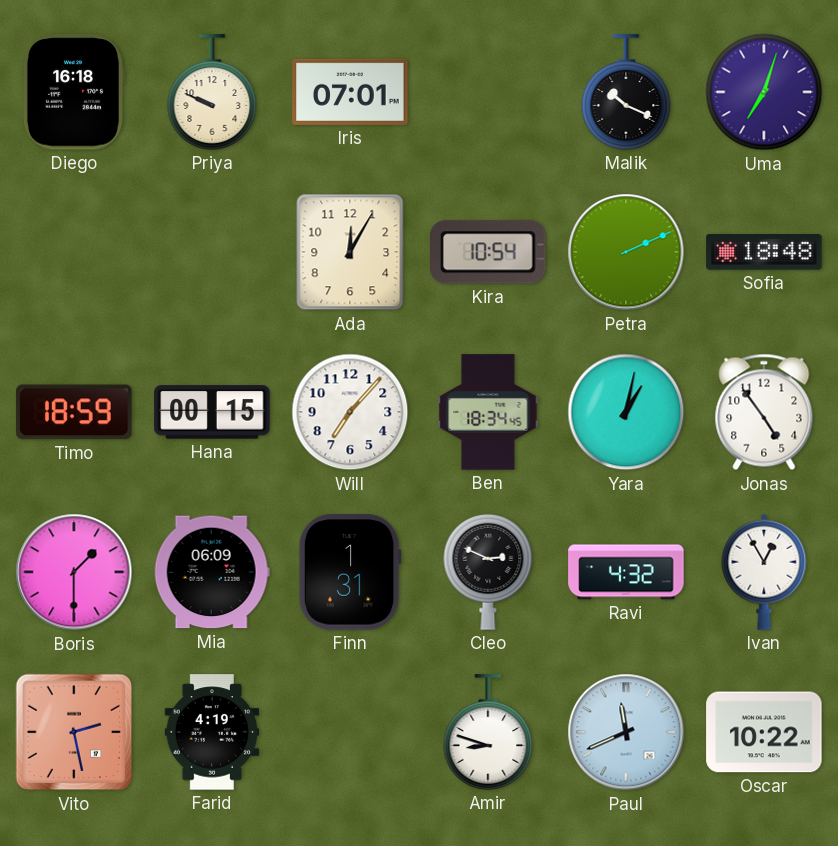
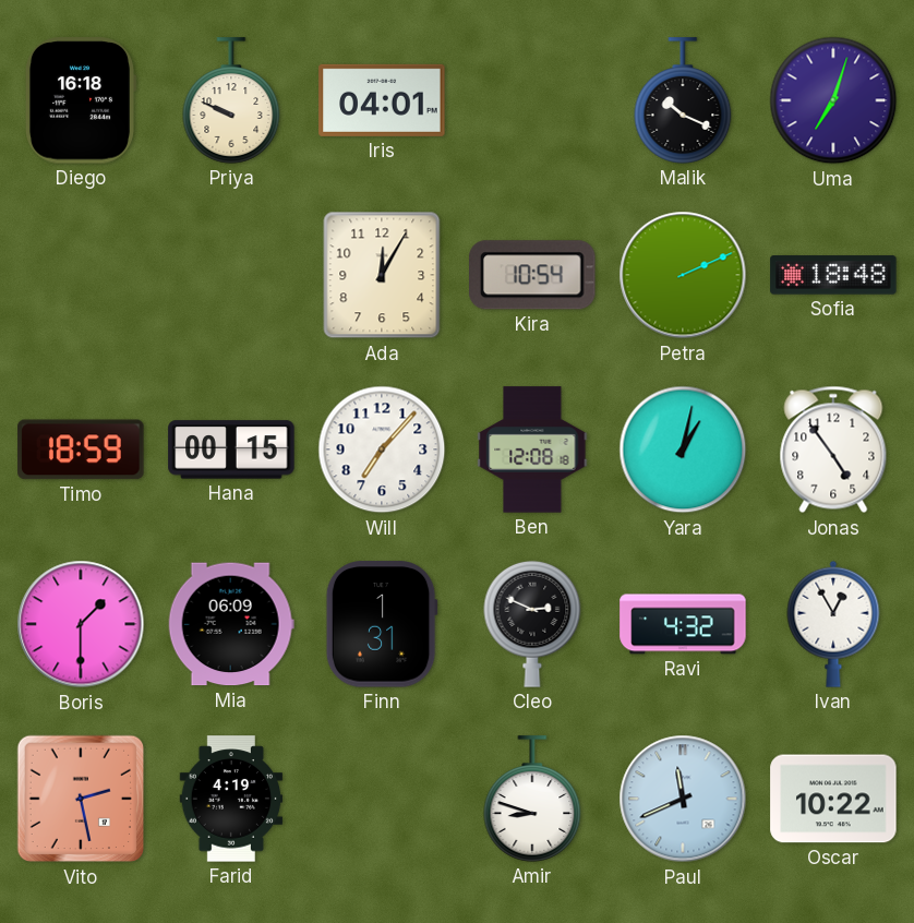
Iris: 07:01 -> 04:01 (382, 100)
Ben: 18:34 -> 12:08 (532, 449)
